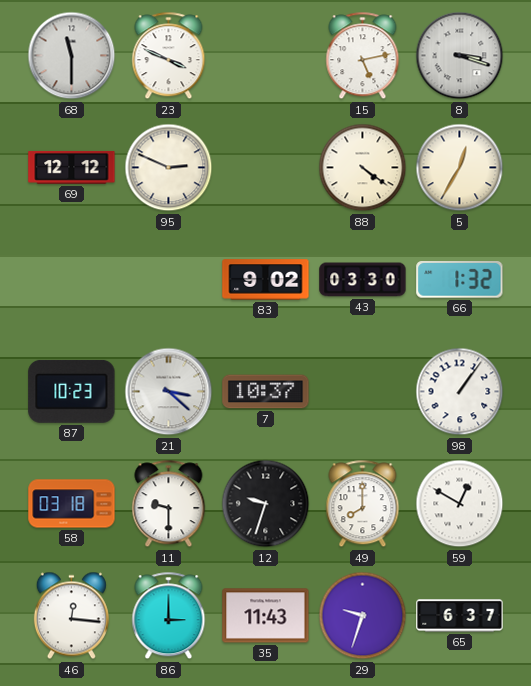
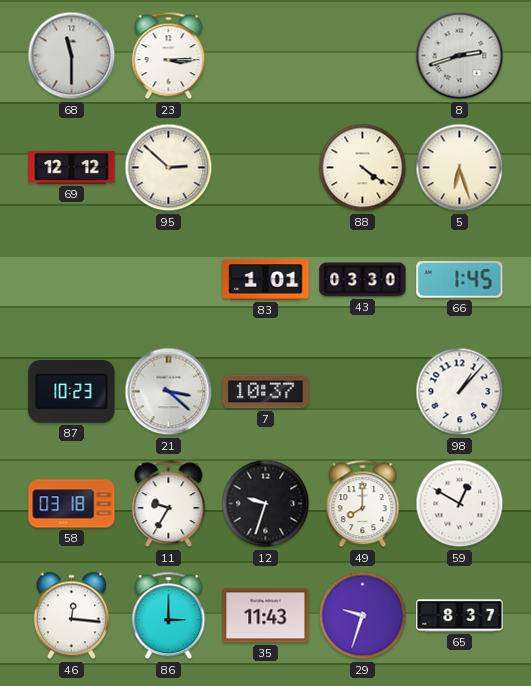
23: 3:49 -> 3:15 (169, 56)
15: 5:13 -> none (363, 56)
8: 3:18 -> 2:42 (460, 56)
95: 2:49 -> 2:52 (169, 168)
5: 12:35 -> 6:27 (460, 168)
83: 9:02 -> 1:01 (266, 280)
66: 1:32 -> 1:45 (460, 280)
98: 1:06 -> 1:07 (460, 392)
11: 9:30 -> 9:35 (169, 504)
65: 6:37 -> 8:37 (460, 616)
